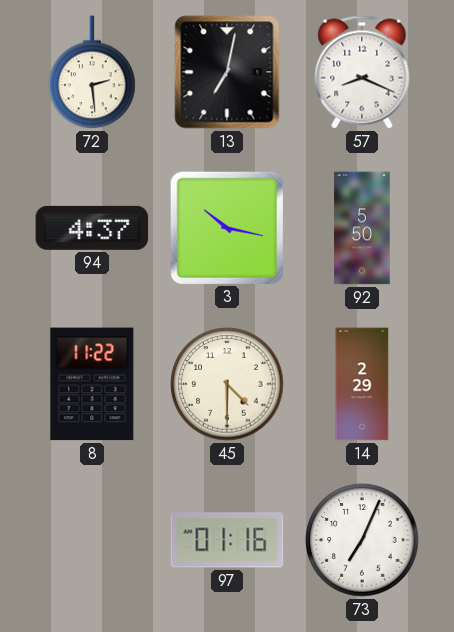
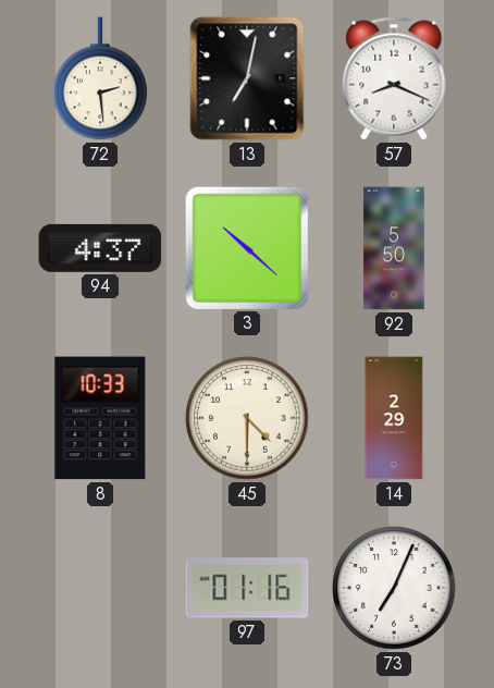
3: 10:17 -> 10:22 (246, 247)
8: 11:22 -> 10:33 (100, 418)
